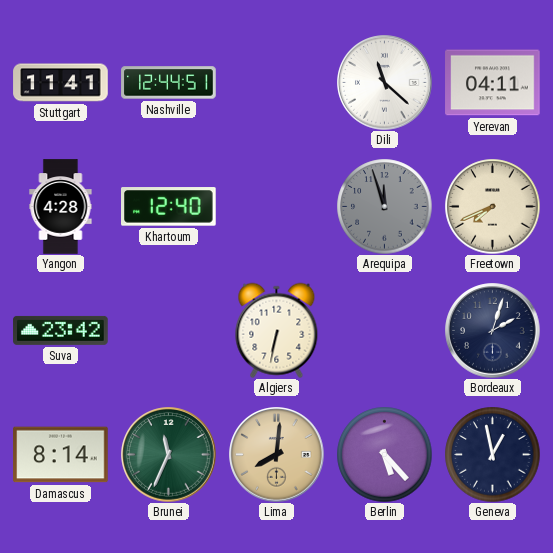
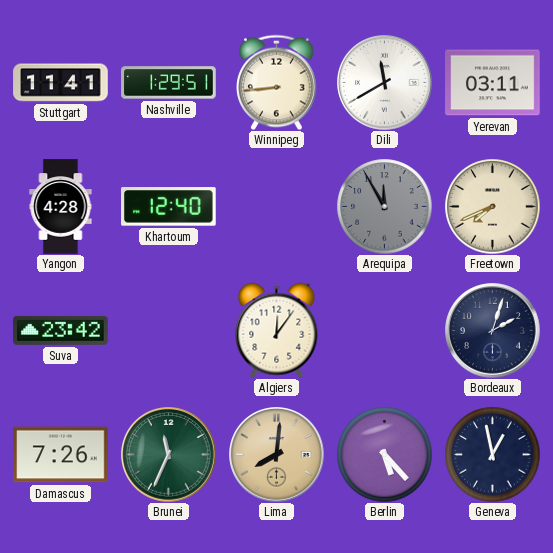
Nashville: 12:44 -> 1:29 (169, 83)
Winnipeg: none -> 8:44 (277, 82)
Dili: 11:22 -> 11:40 (385, 83)
Yerevan: 04:11 -> 03:11 (493, 83)
Arequipa: 11:57 -> 11:55 (384, 206)
Algiers: 6:32 -> 12:06 (277, 330)
Damascus: 8:14 -> 7:26 (61, 455)
